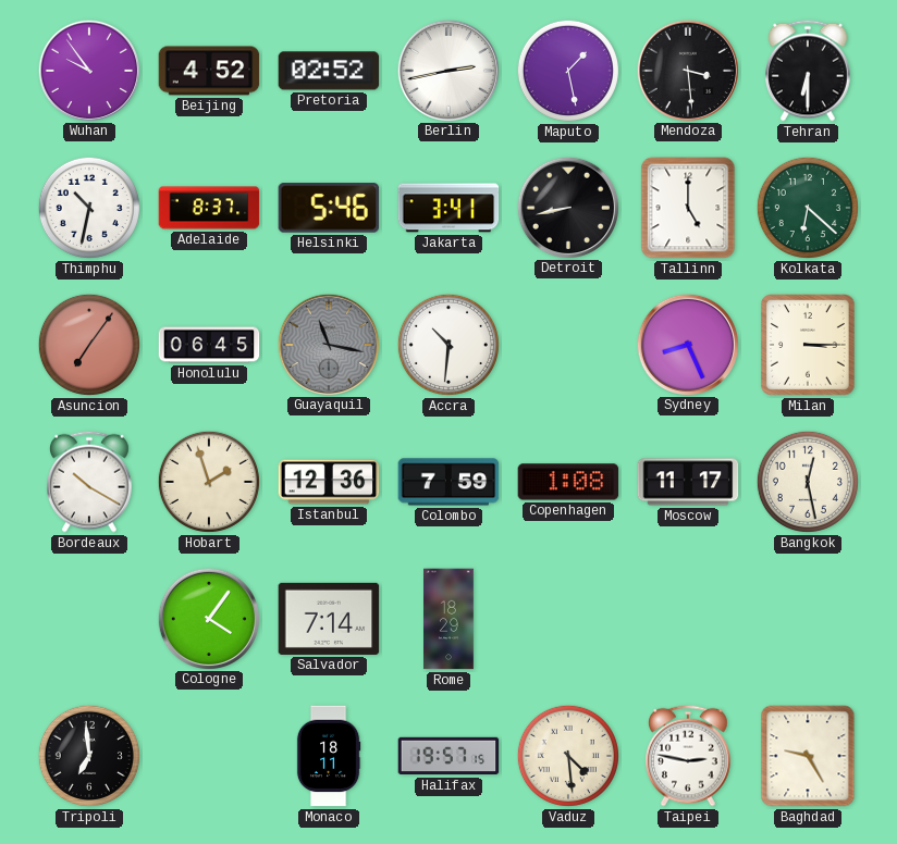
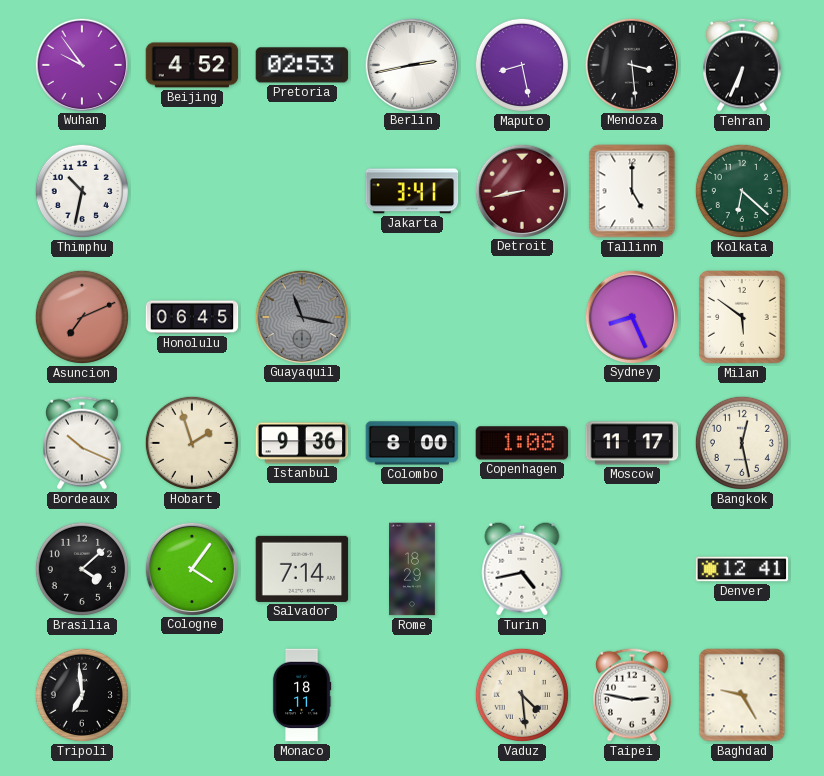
Pretoria: 02:52 -> 02:53 (302, 65)
Maputo: 1:28 -> 8:28 (522, 65)
Tehran: 6:30 -> 6:34 (743, 65)
Adelaide: 8:37 -> none (209, 208)
Helsinki: 5:46 -> none (329, 208)
Detroit dial: black -> burgundy (521, 190)
Asuncion: 7:06 -> 7:11 (82, 317)
Accra: 10:31 -> none (448, 345)
Milan: 3:15 -> 5:51 (743, 318)
Bordeaux: 10:20 -> 10:19 (83, 443)
Istanbul: 12:36 -> 9:36 (302, 443)
Colombo: 7:59 -> 8:00 (412, 443)
Brasilia: none -> 4:08 (82, 569)
Turin: none -> 4:43 (522, 569)
Denver: none -> 12:41 (742, 569)
Halifax: 19:57 -> none (448, 756)
